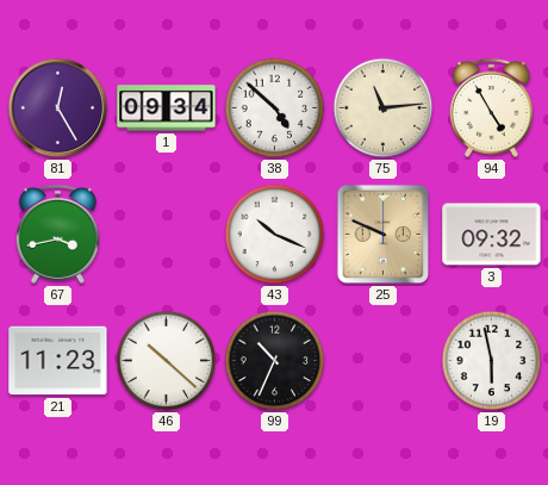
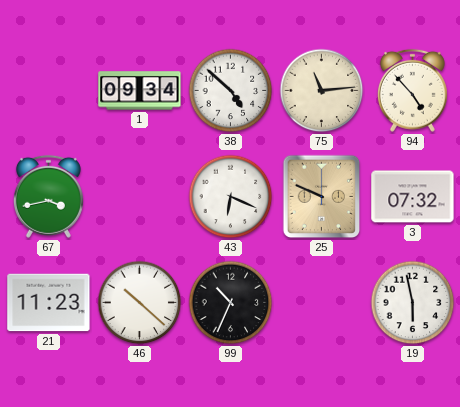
81: 12:25 -> none (58, 108)
94: 4:55 -> 4:53 (412, 90)
43: 10:19 -> 6:19 (231, 197)
3: 09:32 -> 07:32 (413, 197)
